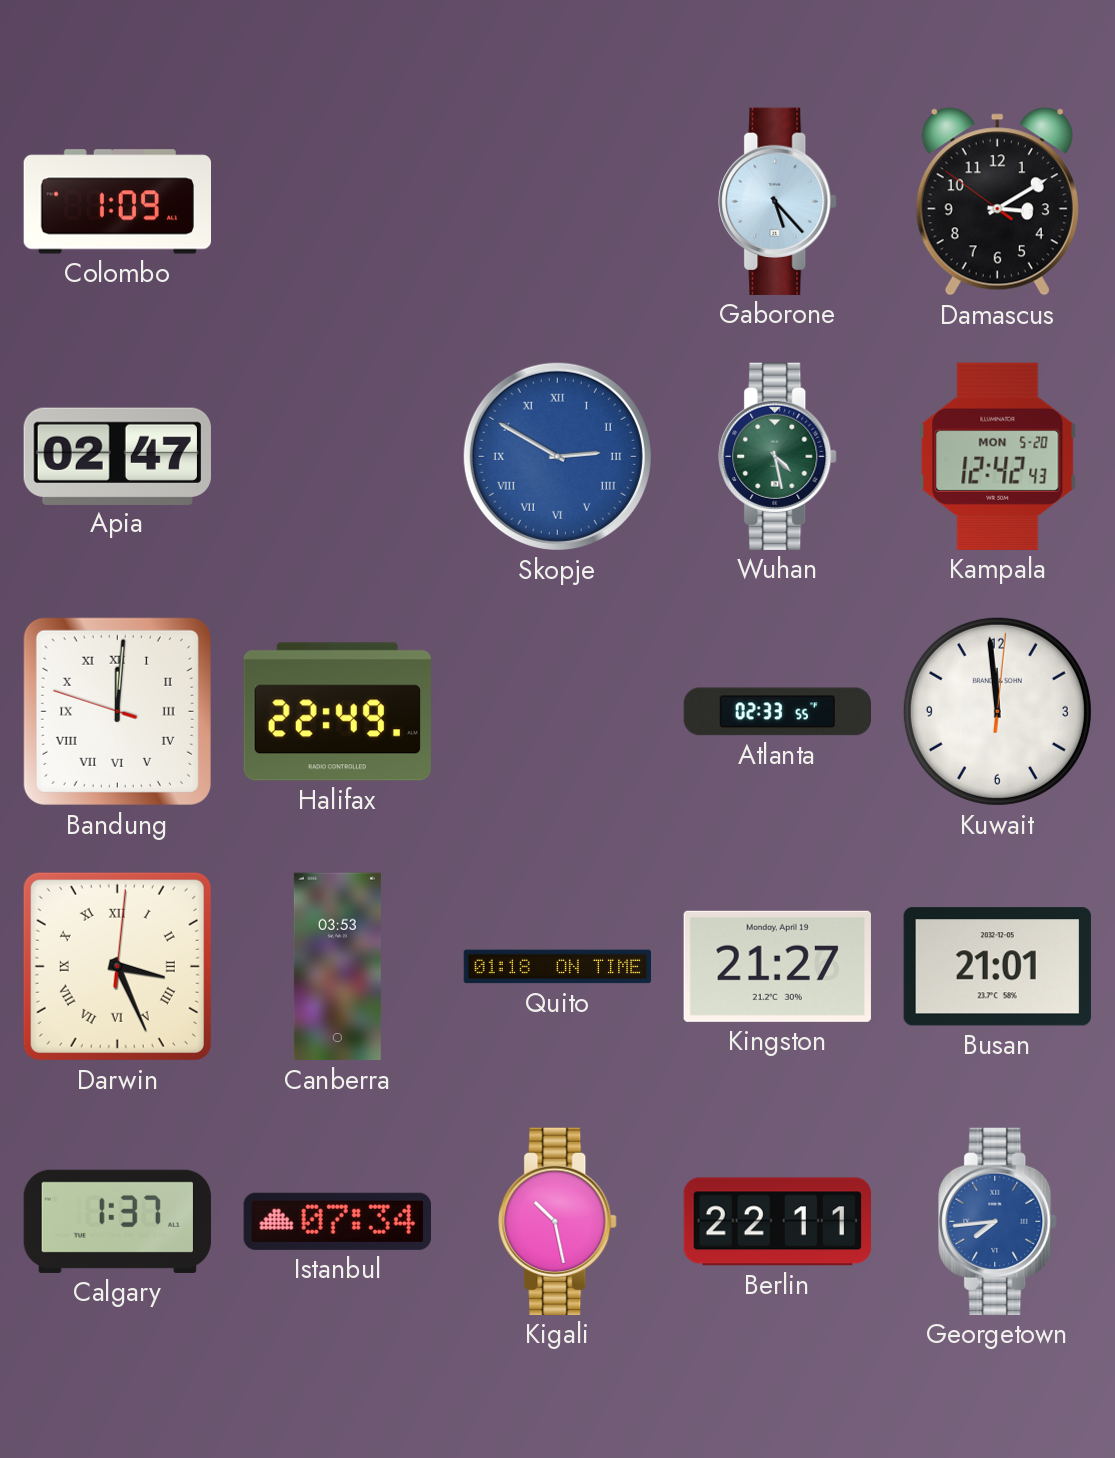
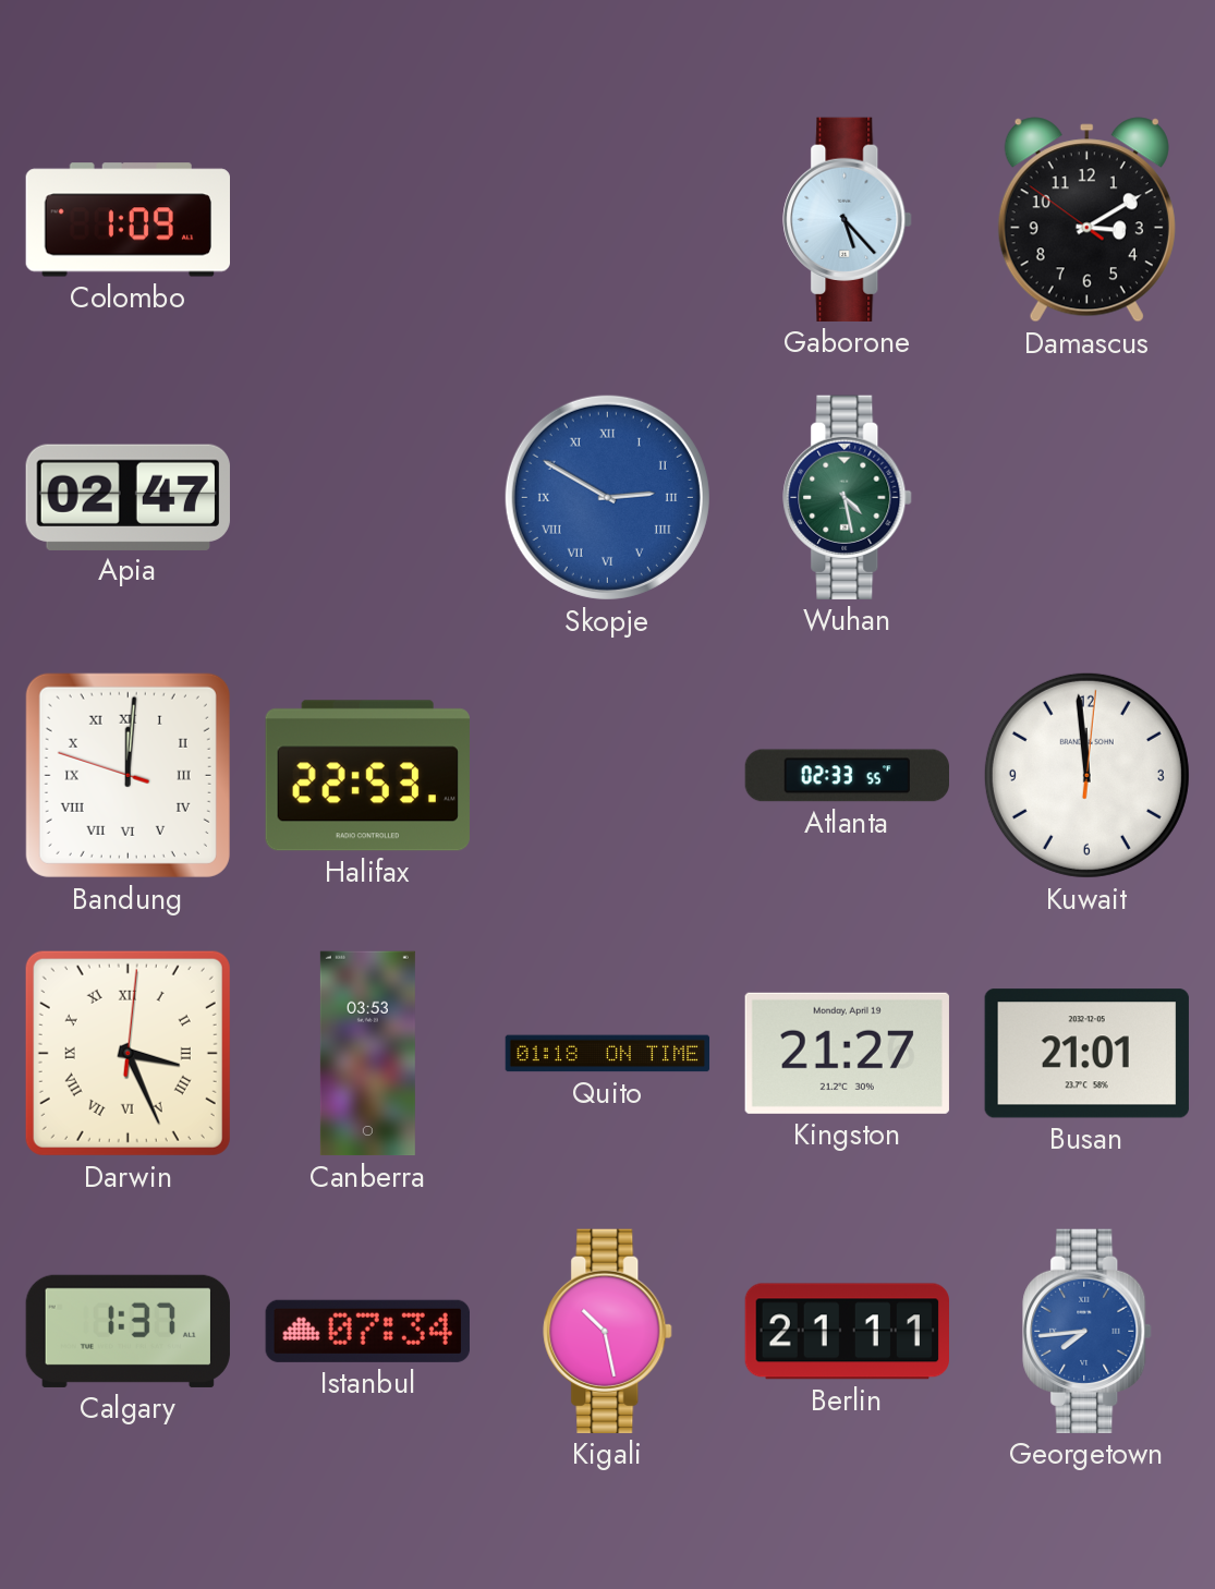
Kampala: 12:42 -> none (998, 456)
Halifax: 22:49 -> 22:53 (367, 776)
Berlin: 22:11 -> 21:11 (847, 1332)
